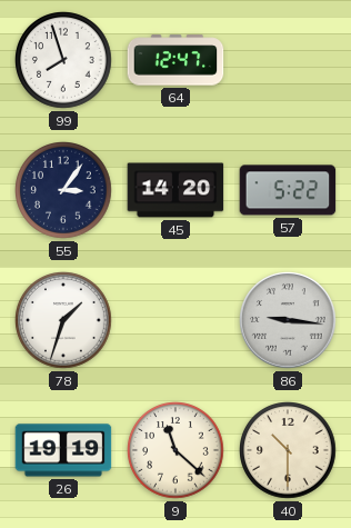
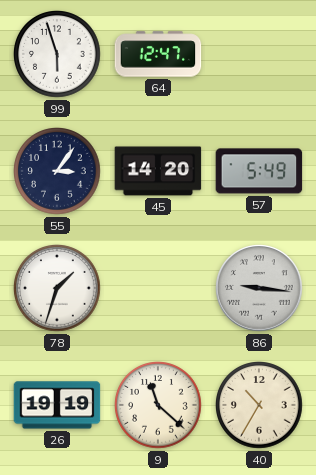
99: 7:57 -> 5:57 (58, 55)
57: 5:22 -> 5:49 (259, 171)
40: 10:30 -> 10:35 (260, 406)
